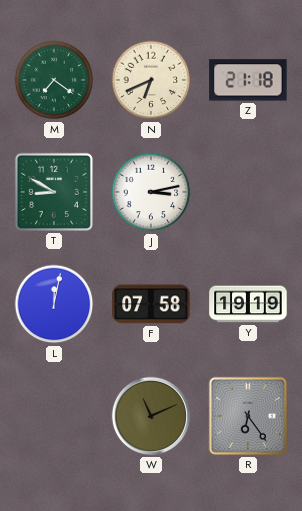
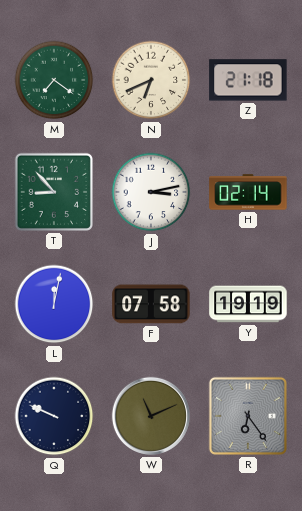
T: 8:50 -> 8:53 (54, 192)
H: none -> 02:14 (248, 192)
Q: none -> 9:49 (54, 416)
